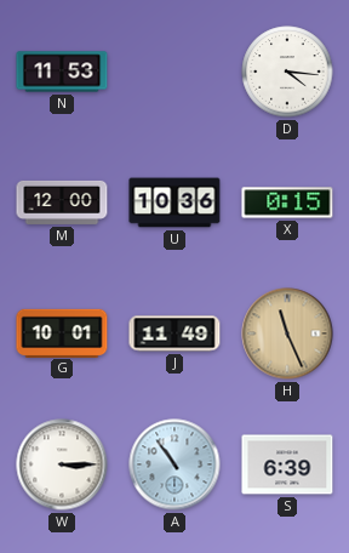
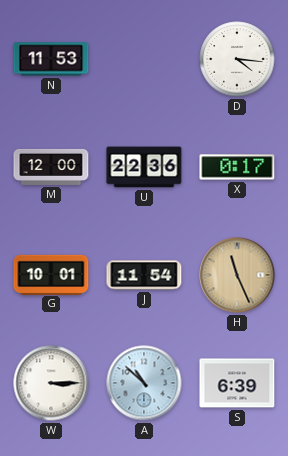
U: 10:36 -> 22:36 (144, 167)
X: 0:15 -> 0:17 (237, 167)
J: 11:49 -> 11:54 (144, 275)
A: 10:54 -> 10:52 (144, 383)
